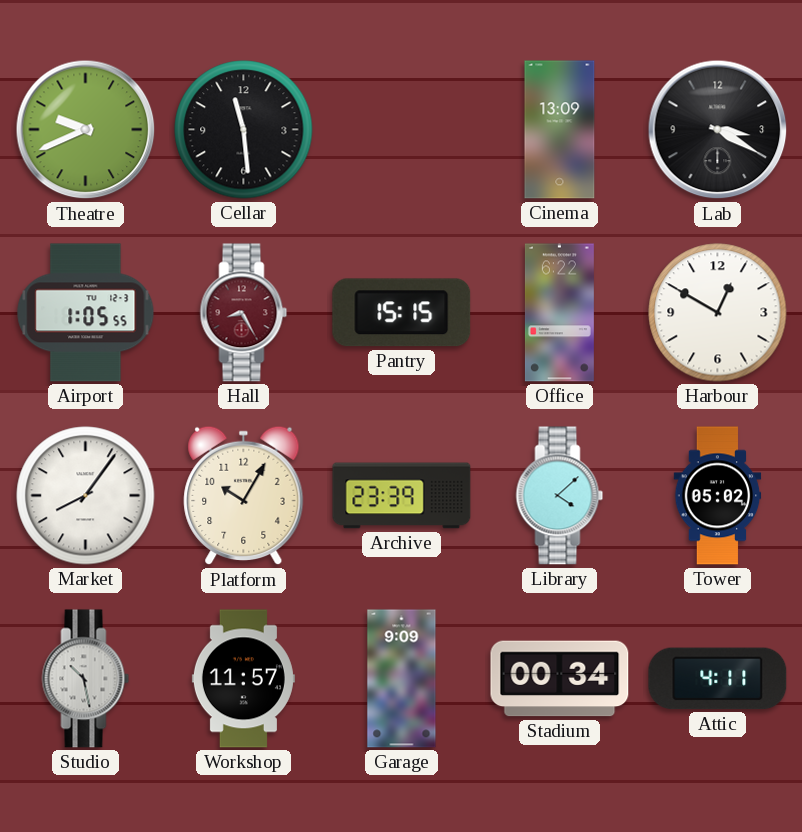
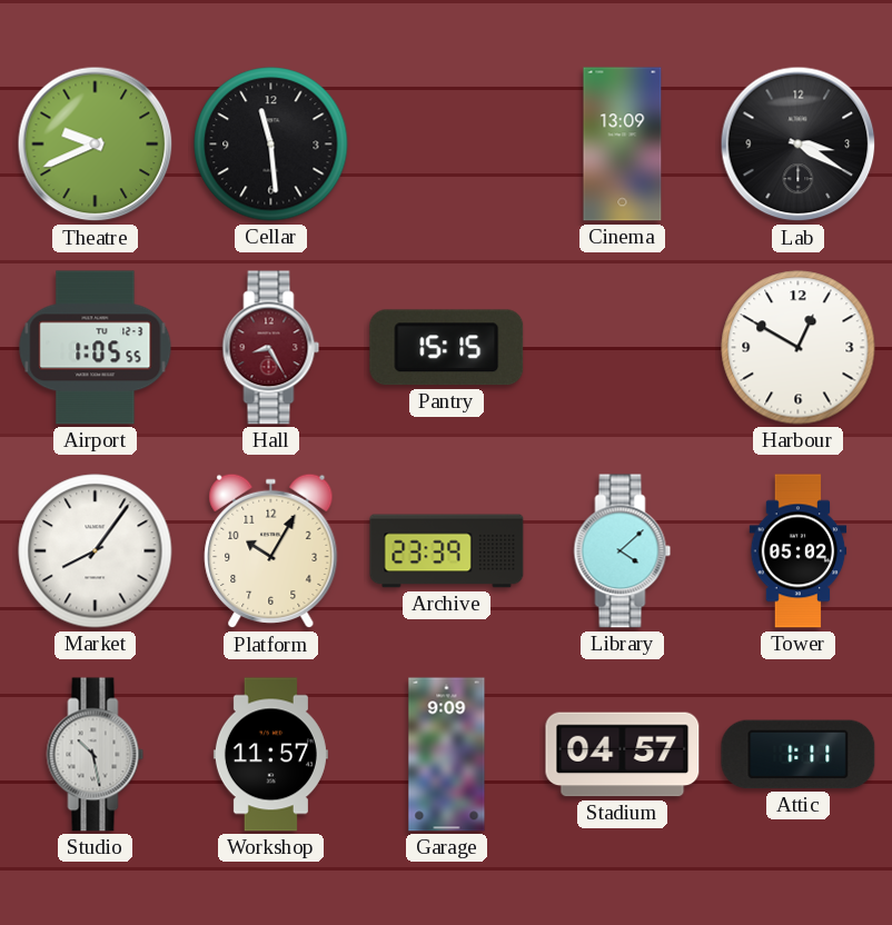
Office: 6:22 -> none (559, 313)
Stadium: 00:34 -> 04:57 (623, 755)
Attic: 4:11 -> 1:11 (799, 755)
